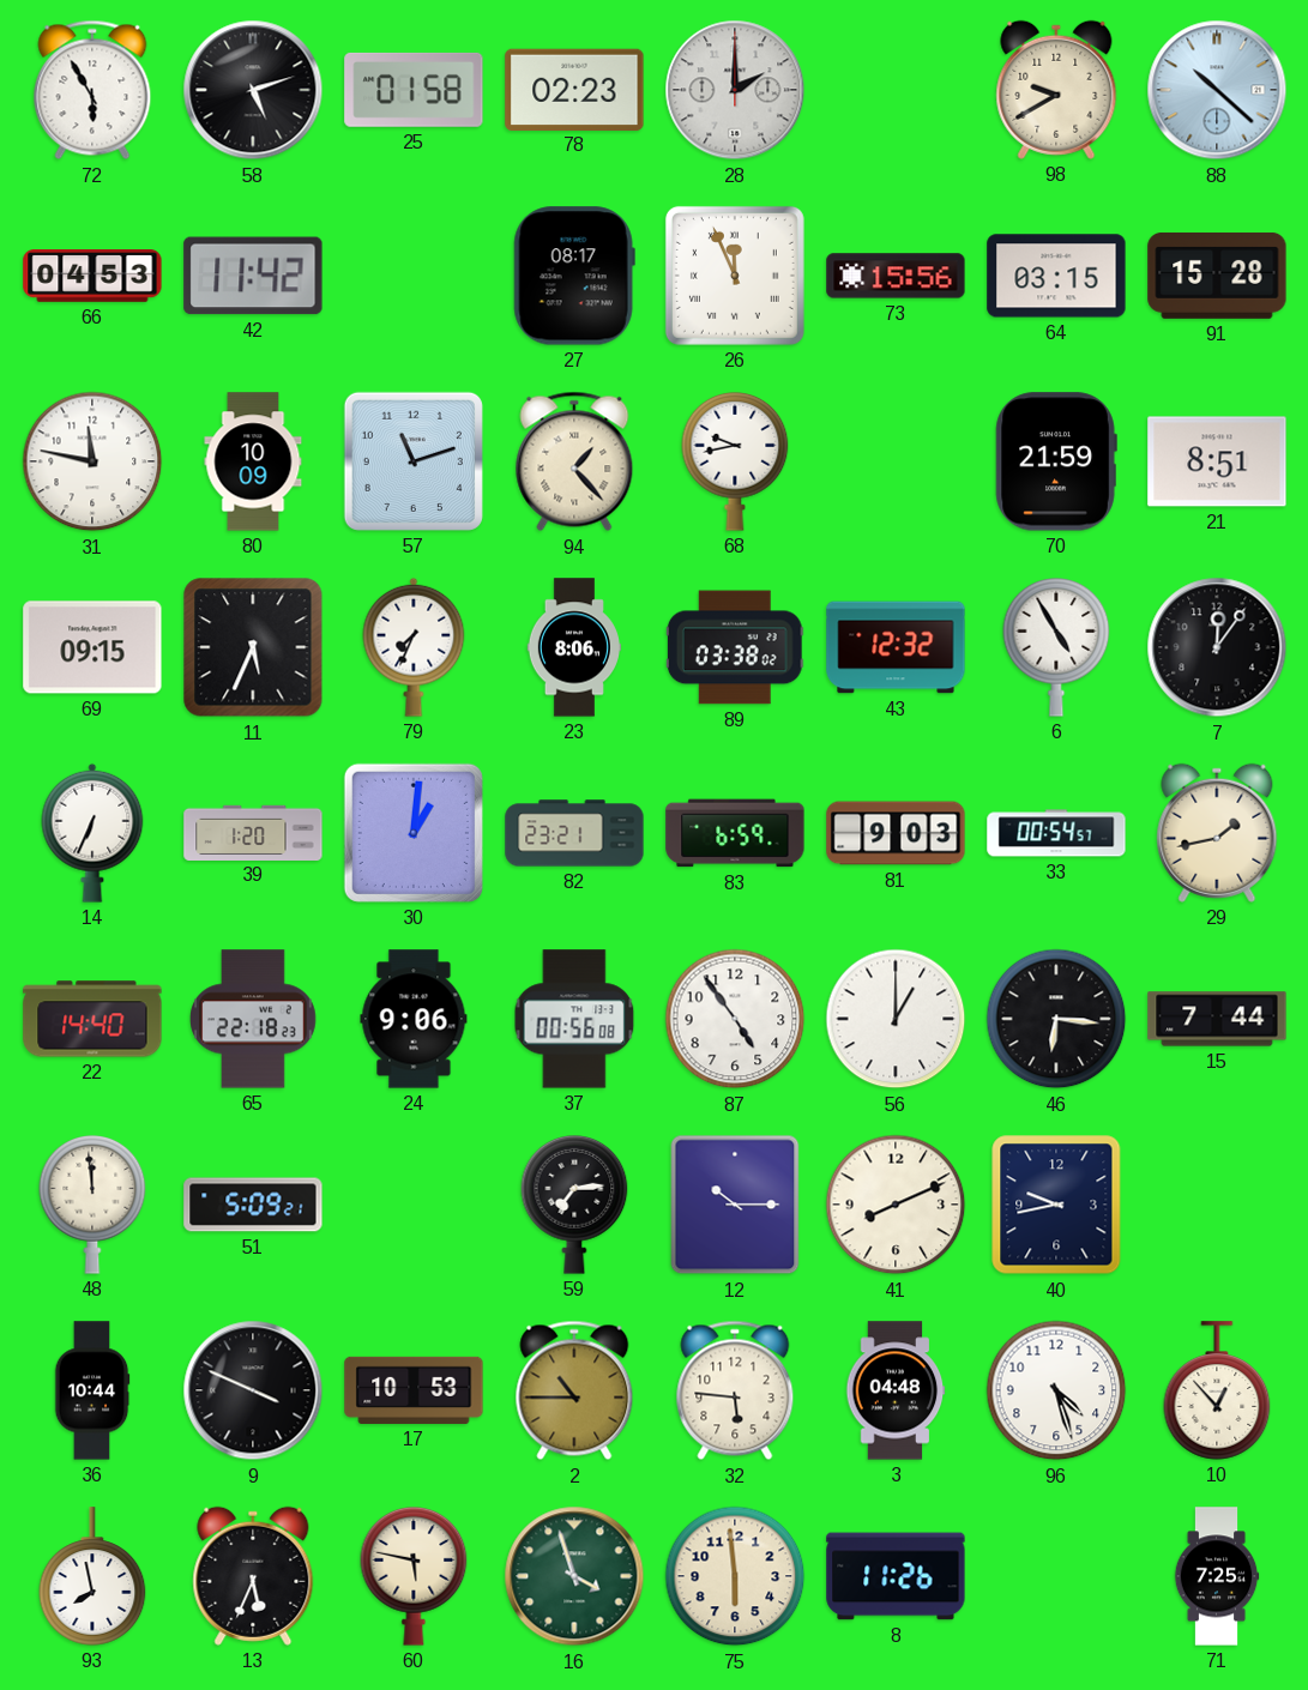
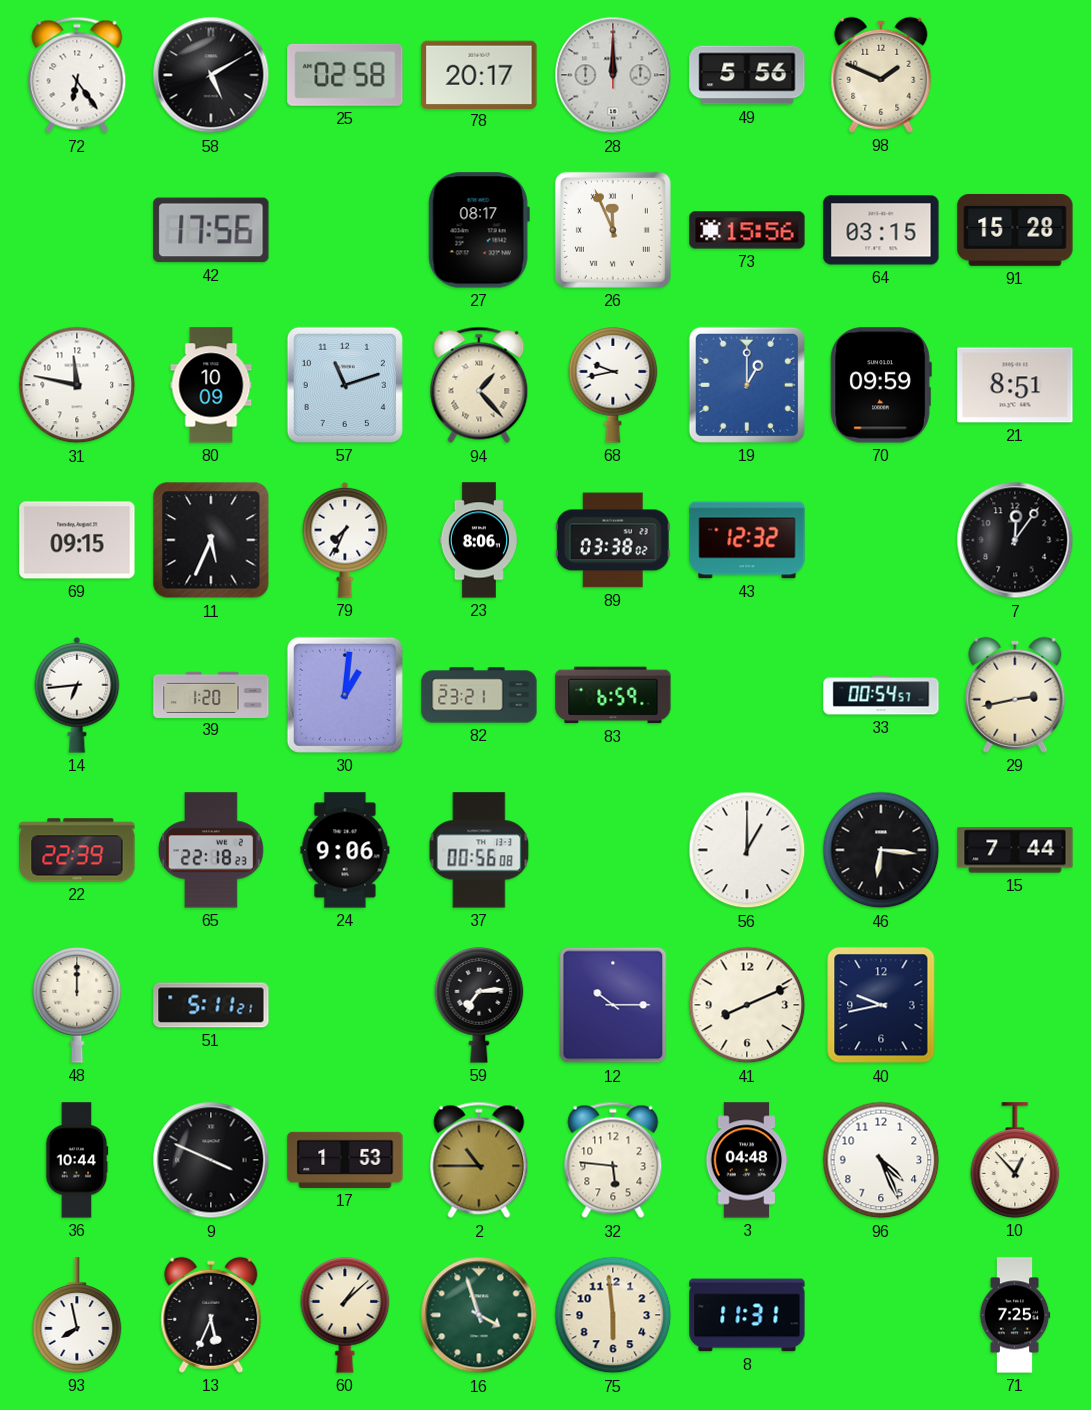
72: 5:55 -> 6:24 (77, 75)
58: 5:12 -> 5:10 (211, 75)
25: 01:58 -> 02:58 (345, 75)
78: 02:23 -> 20:17 (479, 74)
28: 2:00 -> 12:00 (613, 75)
49: none -> 5:56 (747, 75)
98: 9:40 -> 1:49 (881, 75)
88: 10:22 -> none (1217, 90)
66: 04:53 -> none (92, 277)
42: 11:42 -> 17:56 (211, 230)
19: none -> 1:00 (747, 385)
70: 21:59 -> 09:59 (881, 385)
6: 4:55 -> none (1056, 648)
14: 6:34 -> 6:44 (77, 695)
81: 9:03 -> none (896, 833)
29: 1:43 -> 2:43 (1015, 695)
22: 14:40 -> 22:39 (77, 850)
87: 4:54 -> none (735, 1019)
48: 11:59 -> 12:00 (77, 1006)
51: 5:09 -> 5:11 (211, 1005)
17: 10:53 -> 1:53 (345, 1160)
96: 4:27 -> 4:26 (881, 1160)
60: 5:47 -> 1:08 (345, 1316)
8: 11:26 -> 11:31 (747, 1315)
